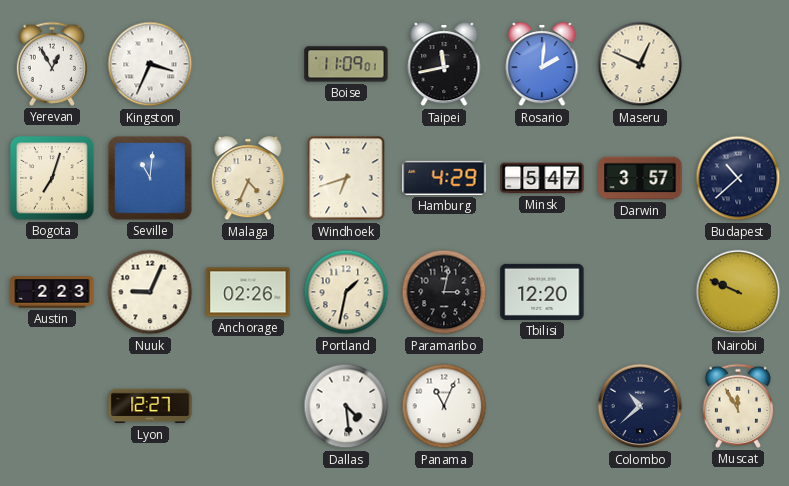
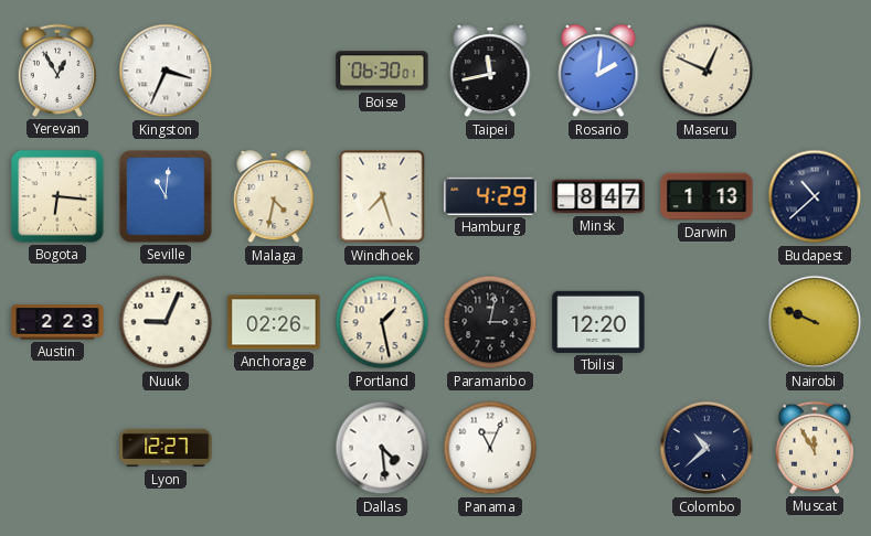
Boise: 11:09 -> 06:30 (382, 71)
Bogota: 7:03 -> 6:16 (57, 196)
Malaga: 4:34 -> 4:32 (274, 197)
Windhoek: 6:42 -> 7:27 (382, 196)
Minsk: 5:47 -> 8:47 (598, 196)
Darwin: 3:57 -> 1:13 (707, 196)
Portland: 1:32 -> 1:28 (382, 322)
